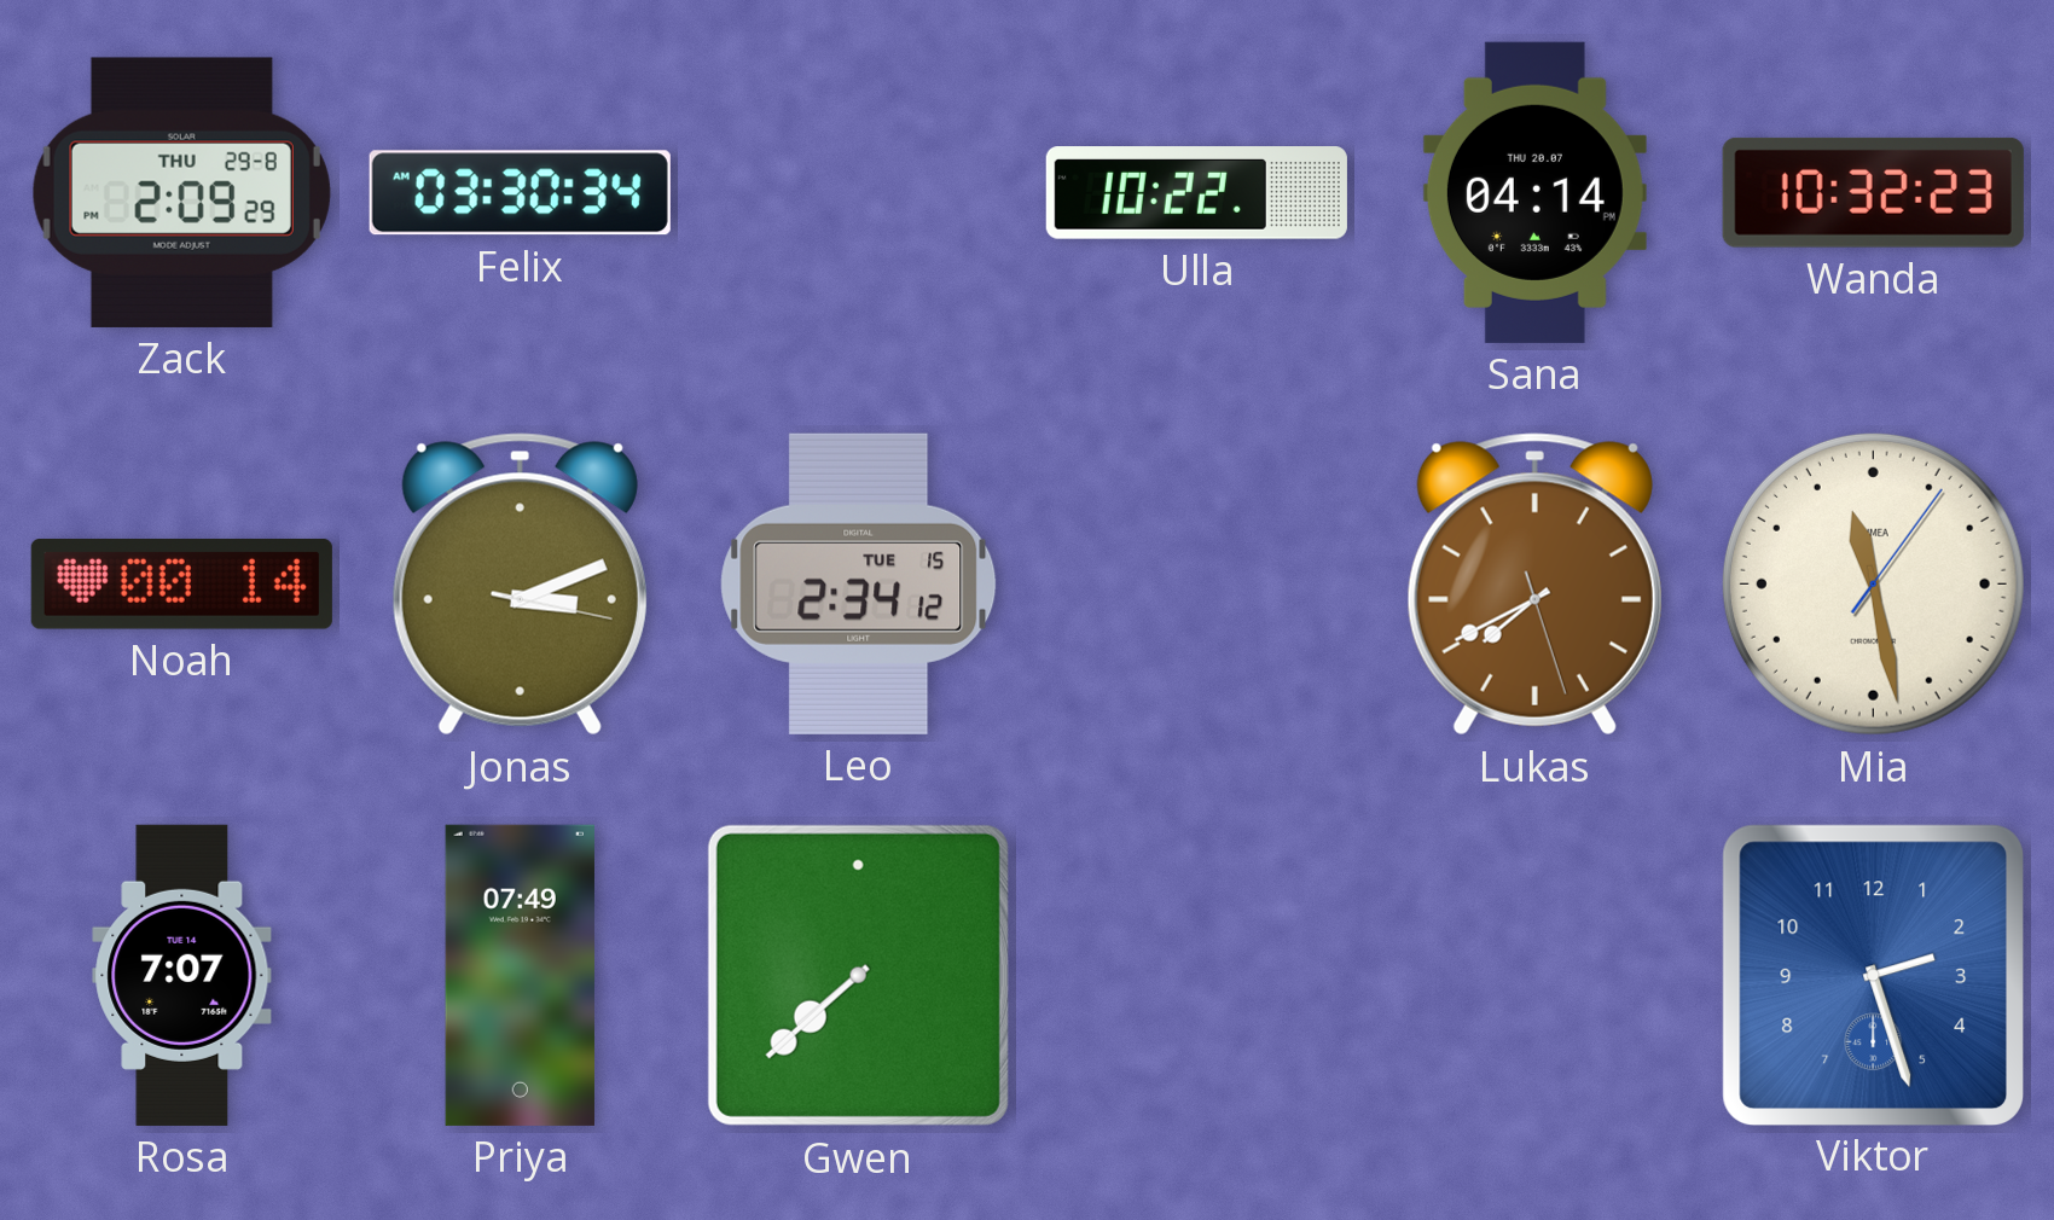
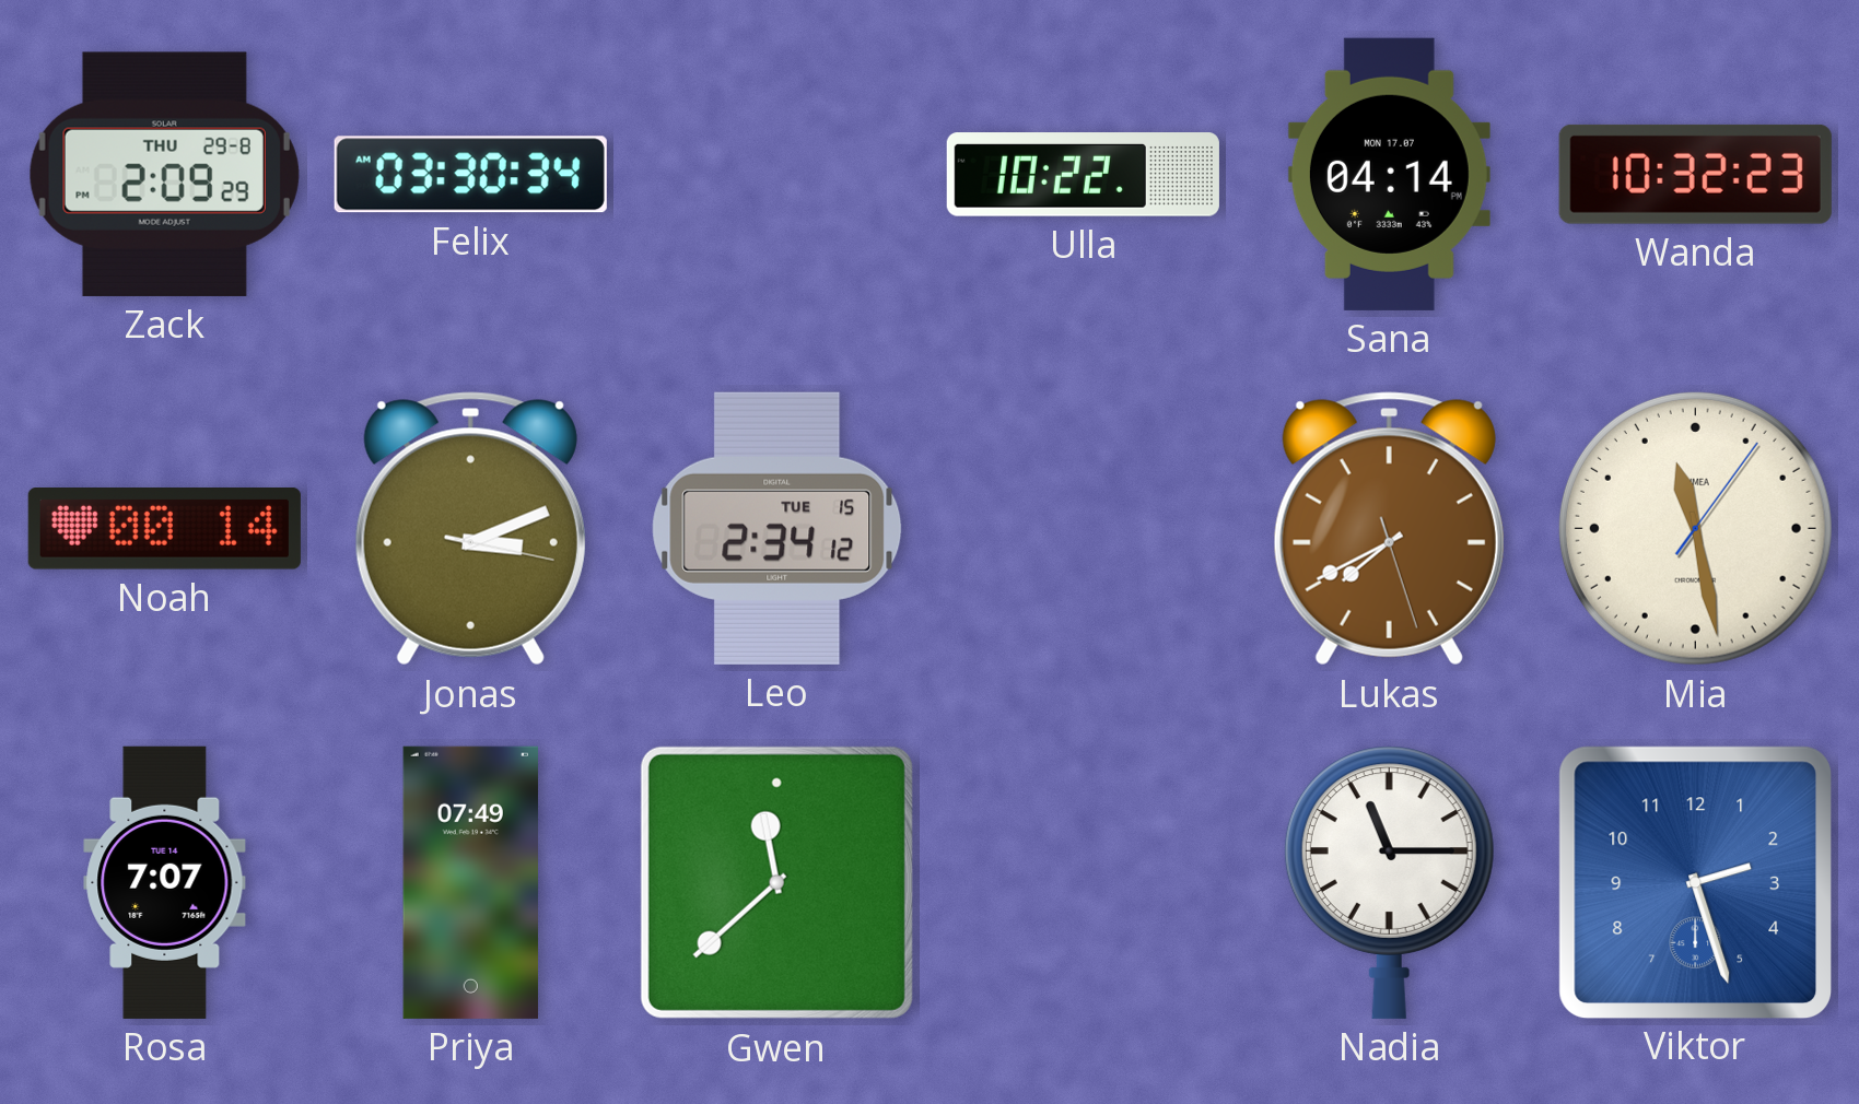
Sana date: THU 20.07 -> MON 17.07 (1389, 174)
Gwen: 7:38 -> 11:38 (776, 882)
Nadia: none -> 11:15 (1389, 882)
